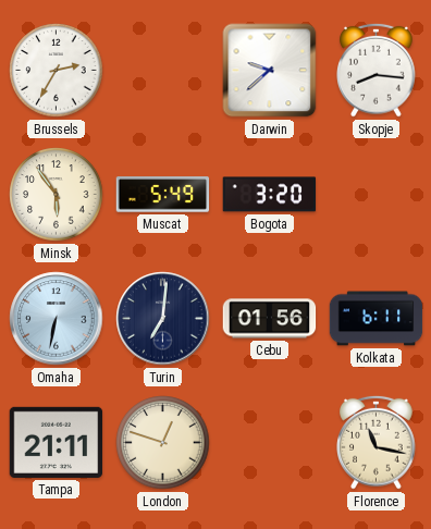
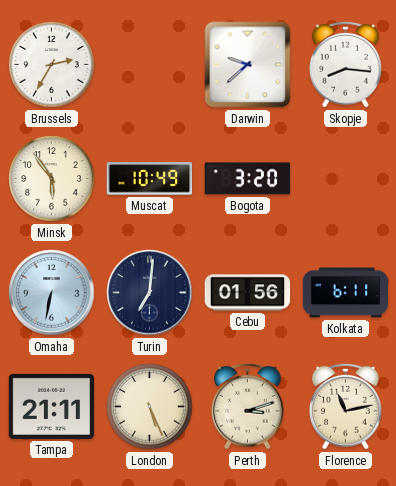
Muscat: 5:49 -> 10:49 (150, 179)
London: 12:48 -> 5:26 (150, 407)
Perth: none -> 3:12 (248, 406)
Florence: 11:17 -> 11:13 (346, 406)
